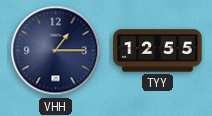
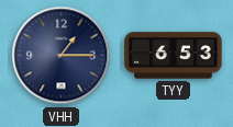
TYY: 12:55 -> 6:53 (174, 56)
